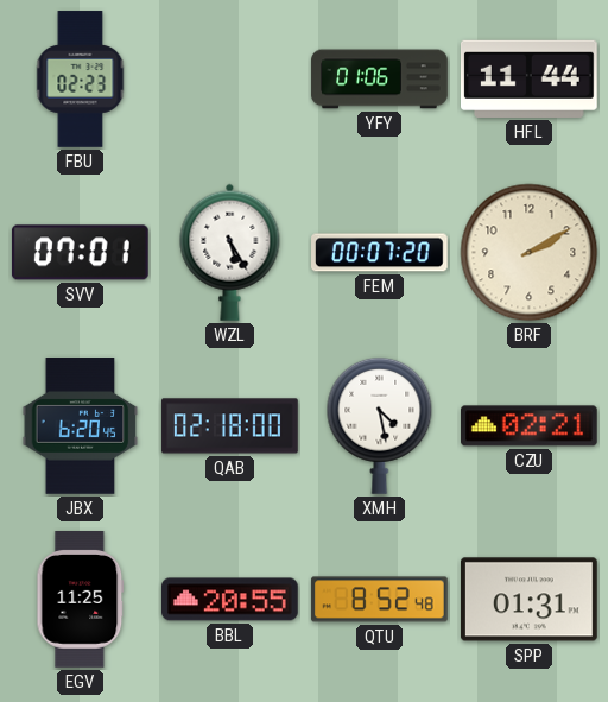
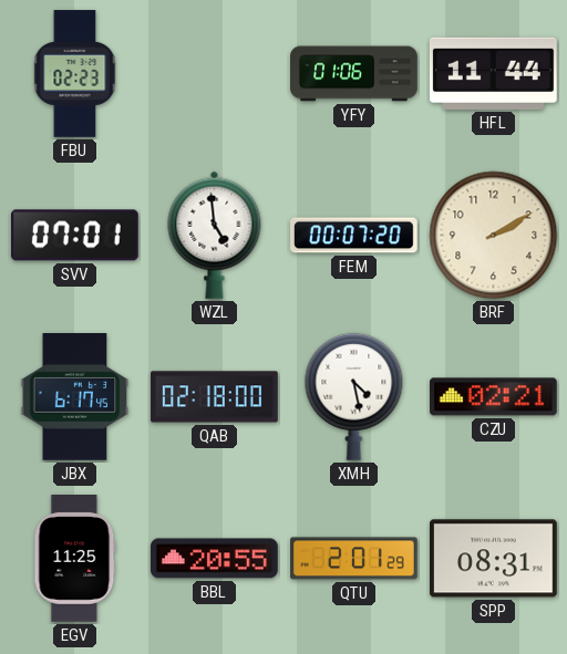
WZL: 5:25 -> 4:59 (215, 235)
JBX: 6:20 -> 6:17 (75, 397)
QTU: 8:52 -> 2:01 (354, 559)
SPP: 01:31 -> 08:31 (494, 559)
